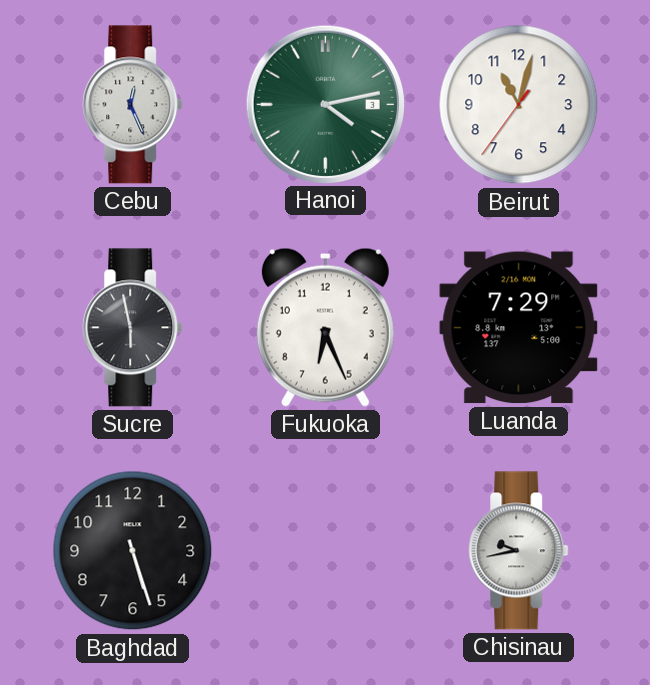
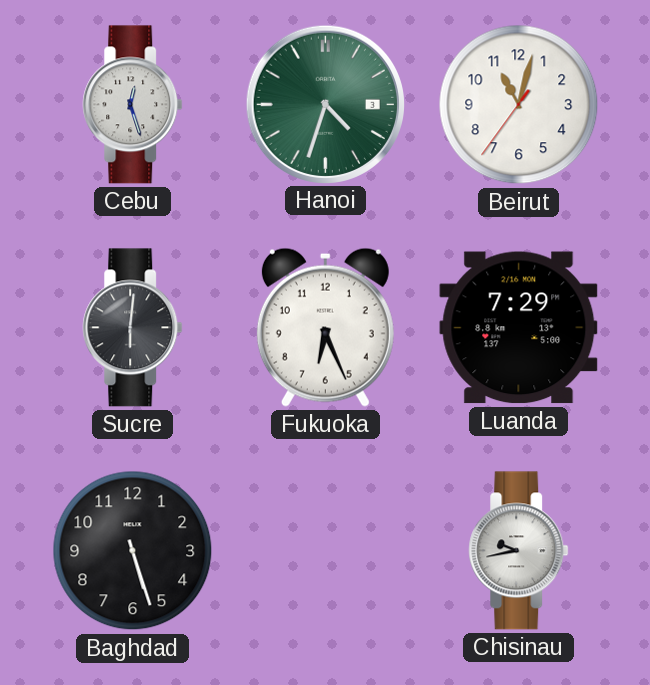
Cebu: 12:26 -> 12:27 (133, 105)
Hanoi: 4:13 -> 4:33 (325, 104)
Sucre: 5:58 -> 6:01 (133, 328)
